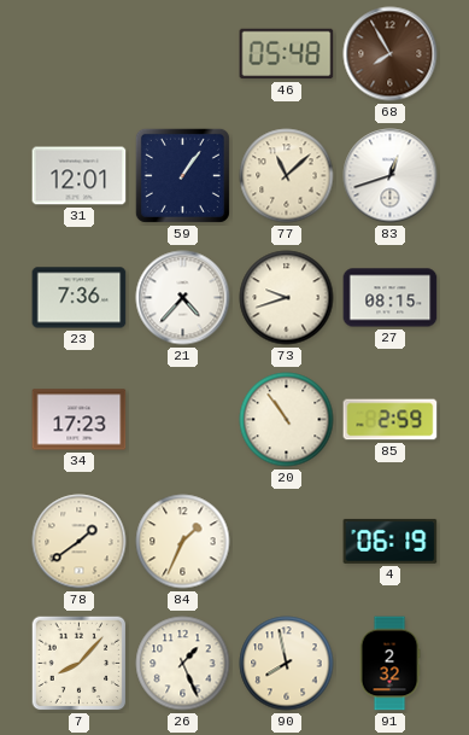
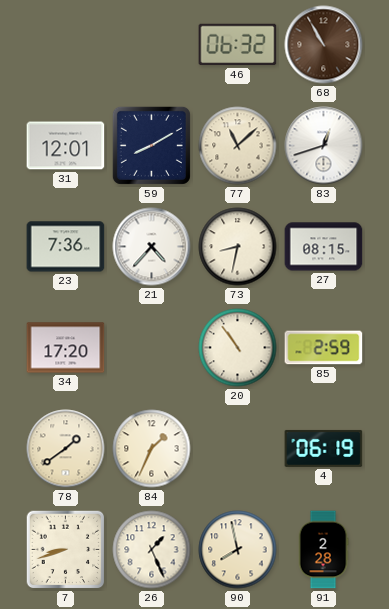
46: 05:48 -> 06:32 (238, 45)
68: 7:55 -> 10:55 (324, 45)
59: 1:06 -> 8:10 (151, 145)
73: 9:42 -> 8:32 (238, 247)
34: 17:23 -> 17:20 (66, 348)
7: 8:07 -> 8:42 (66, 550)
91: 2:32 -> 2:28 (323, 550)
